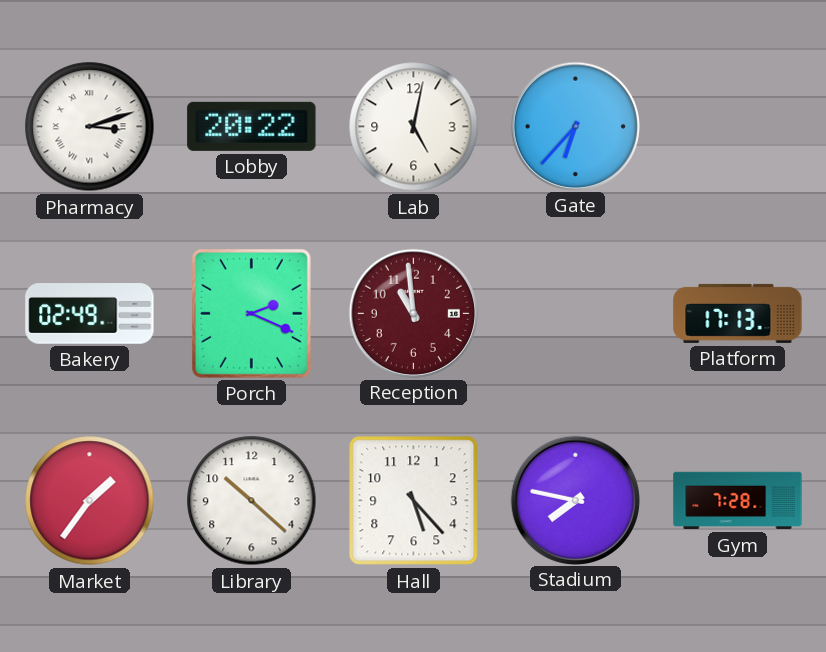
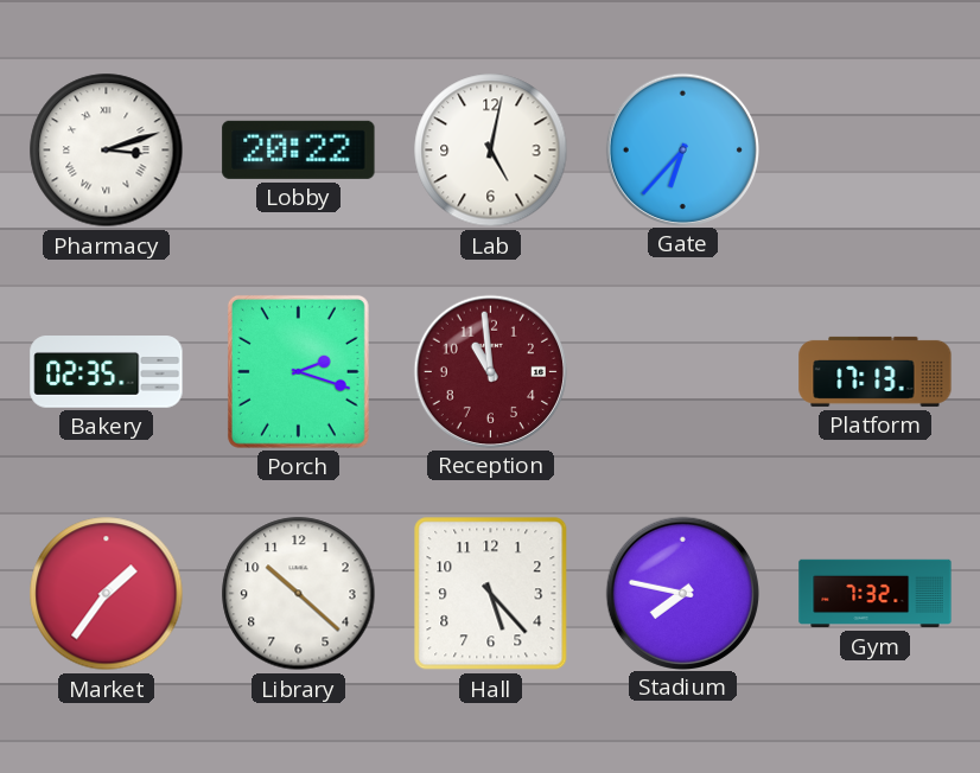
Bakery: 02:49 -> 02:35 (107, 372)
Porch: 2:19 -> 2:18 (298, 371)
Gym: 7:28 -> 7:32 (876, 594)
